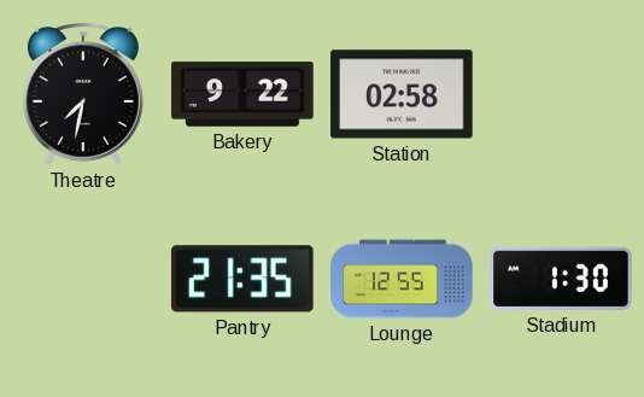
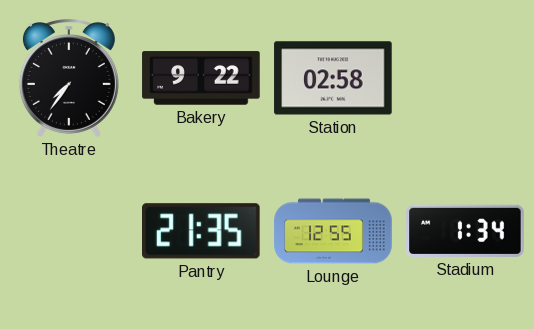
Theatre: 7:32 -> 7:36 (69, 79)
Stadium: 1:30 -> 1:34 (465, 231)
